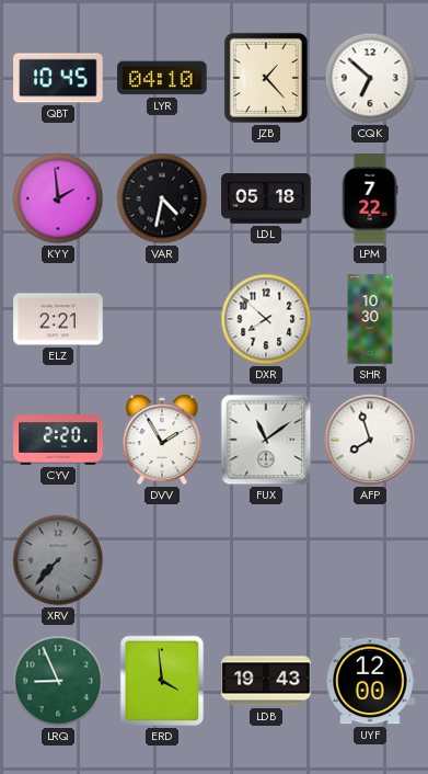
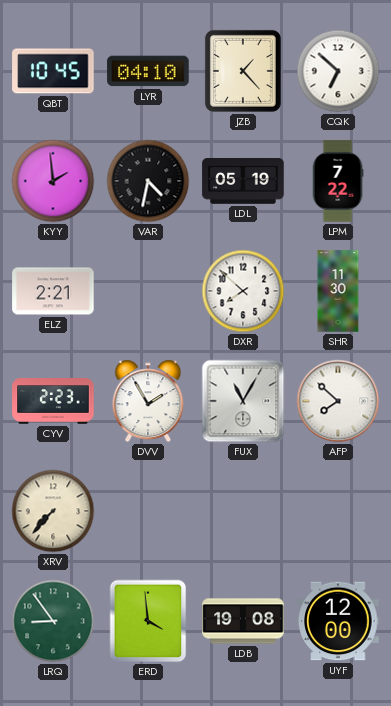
LDL: 05:18 -> 05:19 (243, 182)
SHR: 10:30 -> 11:30 (338, 291)
CYV: 2:20 -> 2:23 (53, 402)
FUX: 11:09 -> 11:05 (243, 401)
AFP: 7:57 -> 7:52 (338, 401)
XRV dial: grey -> cream (53, 511)
LRQ: 8:56 -> 8:54 (53, 621)
LDB: 19:43 -> 19:08 (243, 621)
